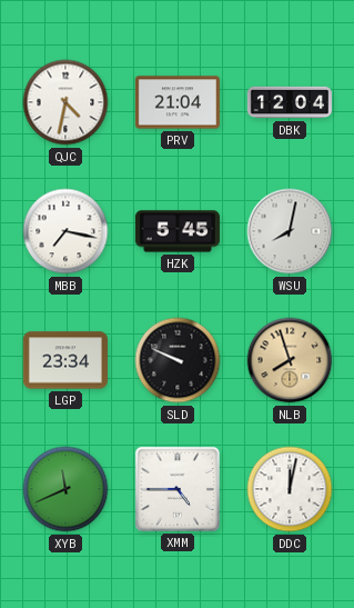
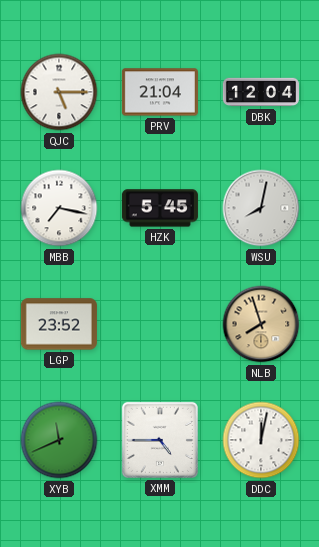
QJC: 4:32 -> 5:15 (59, 92)
LGP: 23:34 -> 23:52 (59, 324)
SLD: 9:49 -> none (178, 360)
